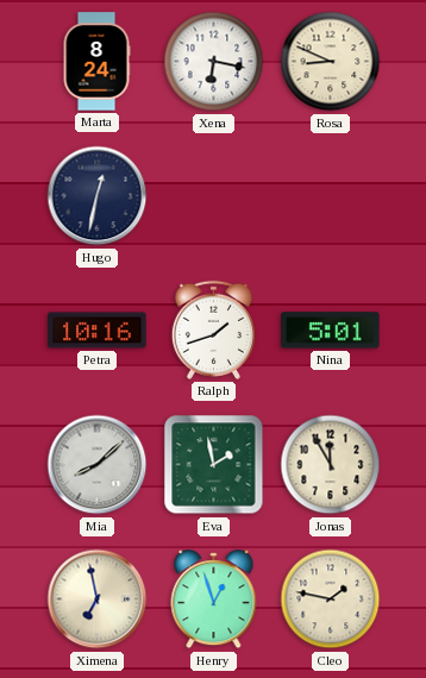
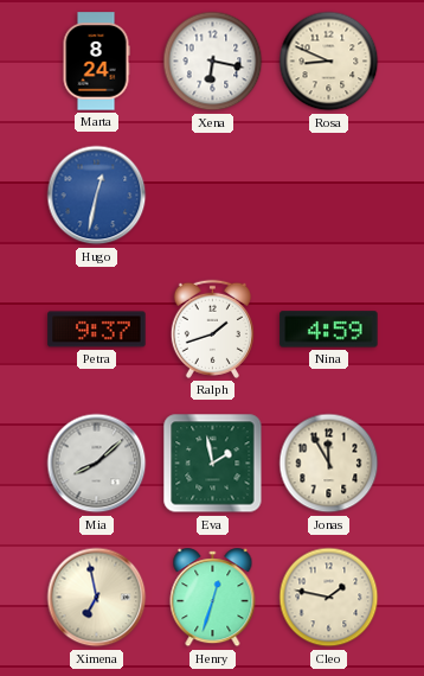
Hugo dial: navy -> blue (97, 196)
Petra: 10:16 -> 9:37 (97, 330)
Nina: 5:01 -> 4:59 (329, 330)
Henry: 12:57 -> 12:33 (213, 598)
